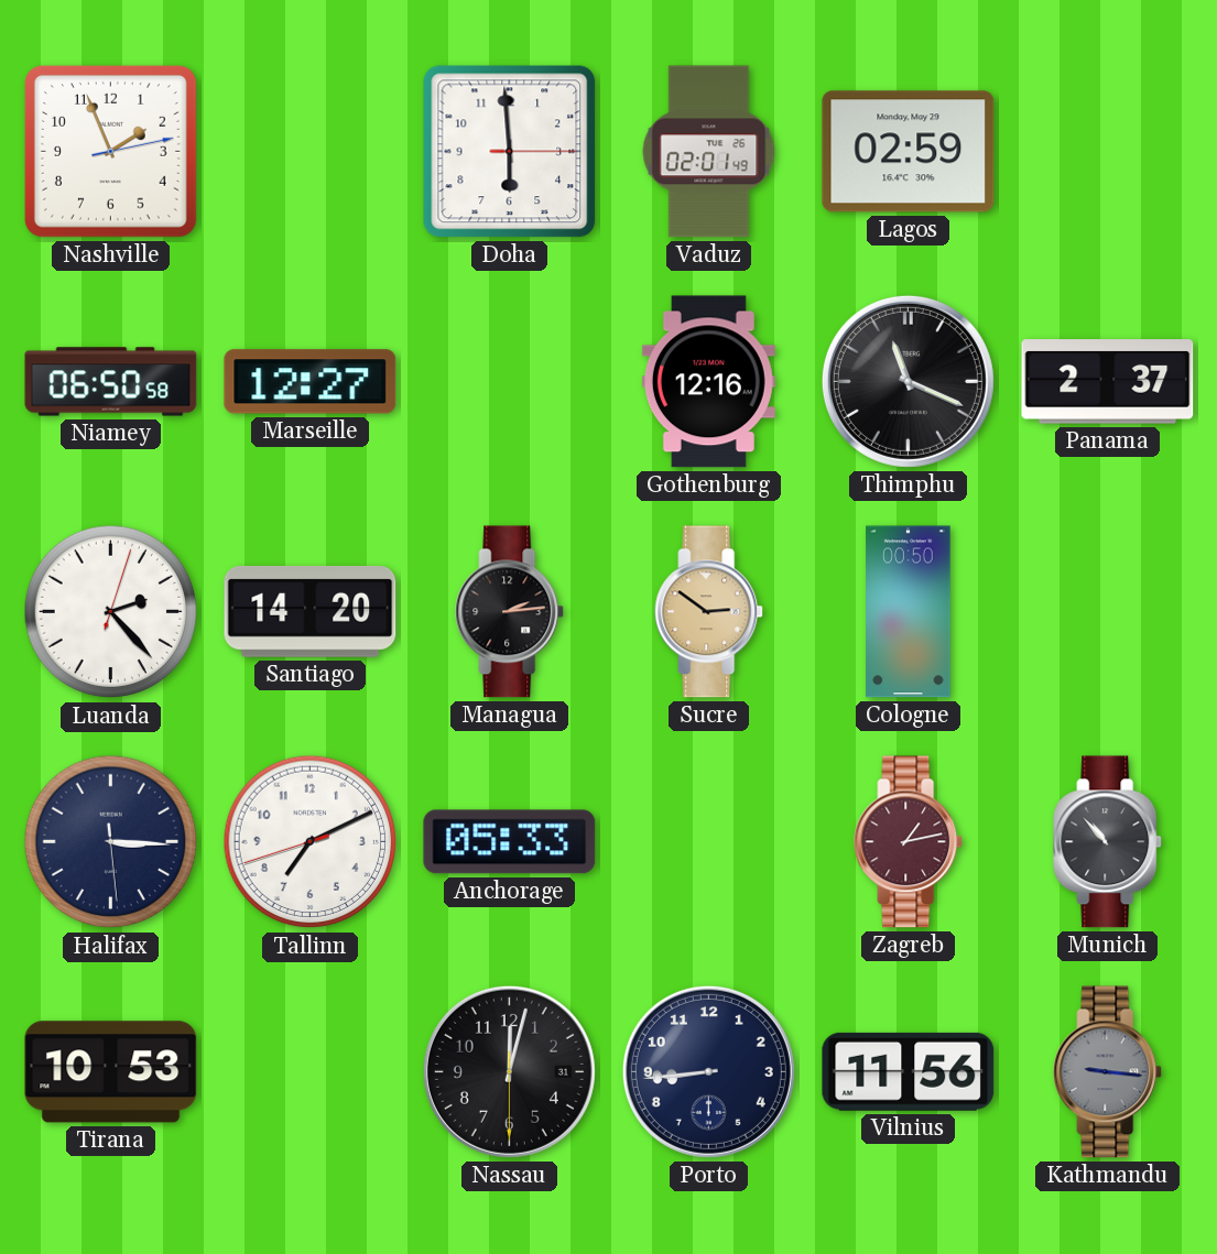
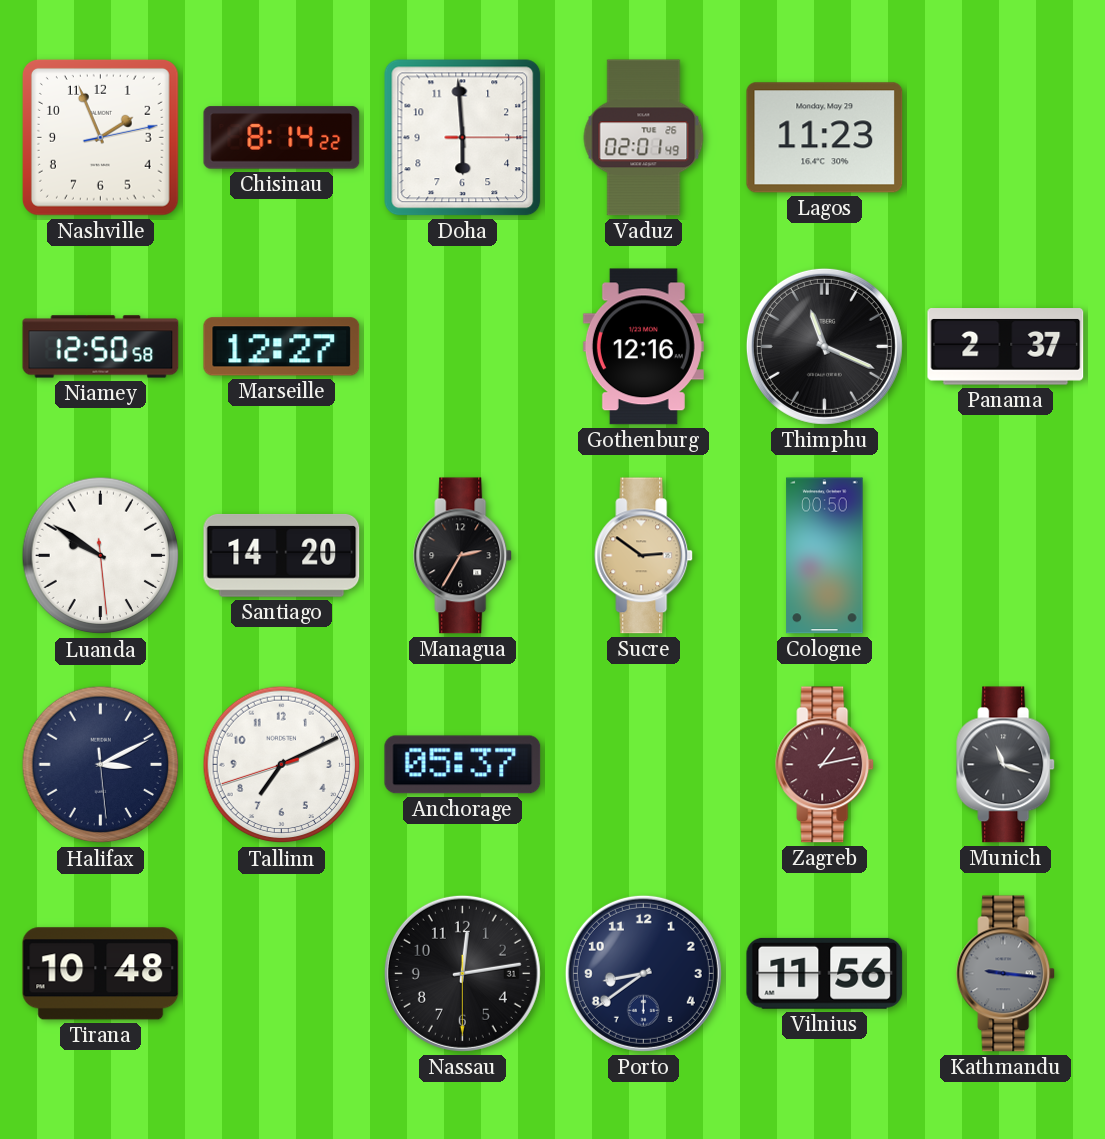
Chisinau: none -> 8:14 (282, 138)
Lagos: 02:59 -> 11:23 (825, 138)
Niamey: 06:50 -> 12:50 (101, 347)
Luanda: 2:23 -> 9:50 (101, 556)
Managua: 2:14 -> 2:35 (463, 556)
Halifax: 3:15 -> 3:10 (101, 765)
Anchorage: 05:33 -> 05:37 (463, 765)
Munich: 10:53 -> 11:18 (1006, 765)
Tirana: 10:53 -> 10:48 (101, 974)
Nassau: 12:02 -> 12:13 (462, 973)
Porto: 8:44 -> 8:39 (643, 973)
